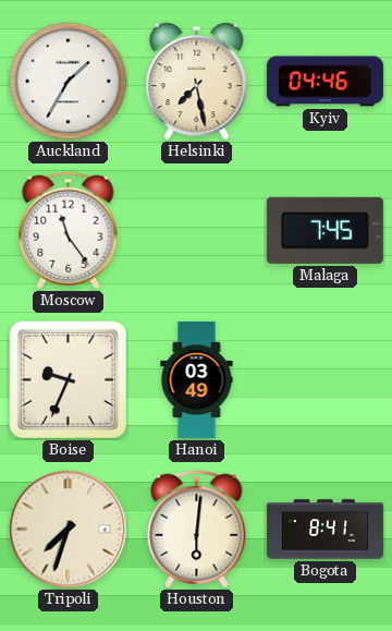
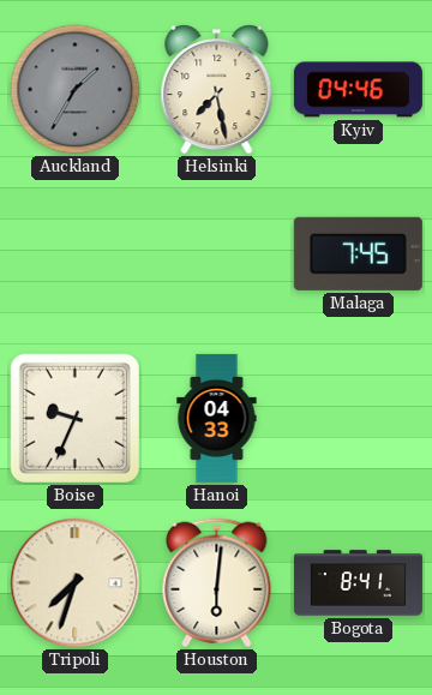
Auckland dial: white -> grey (76, 90)
Moscow: 11:24 -> none (69, 231)
Hanoi: 03:49 -> 04:33 (217, 418)
